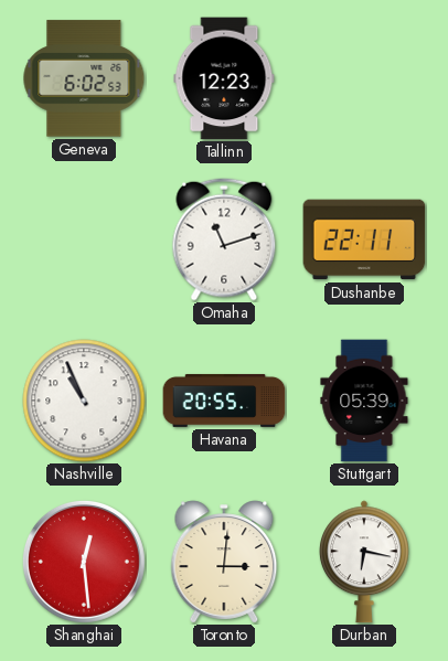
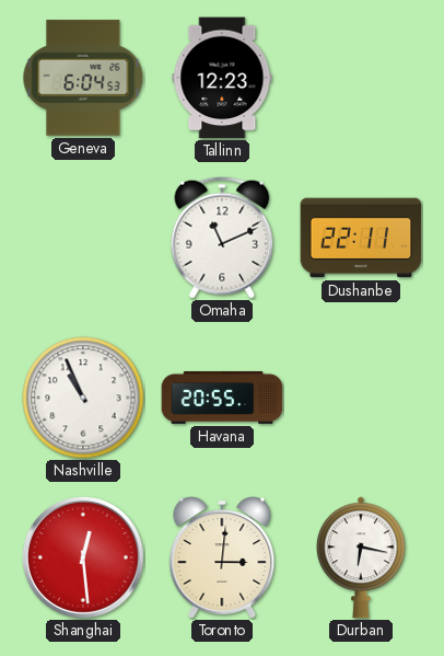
Geneva: 6:02 -> 6:04 (83, 78)
Omaha: 11:12 -> 11:11 (222, 238)
Stuttgart: 05:39 -> none (364, 401)
